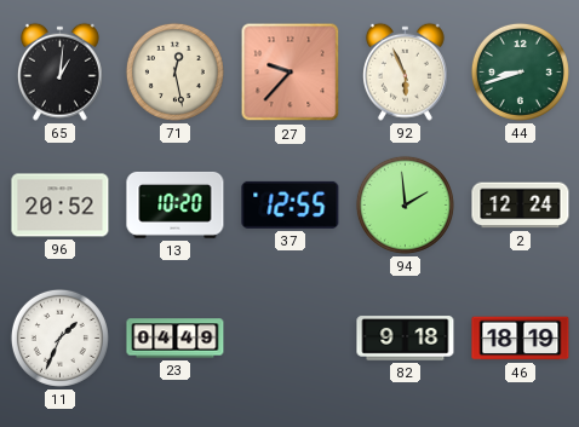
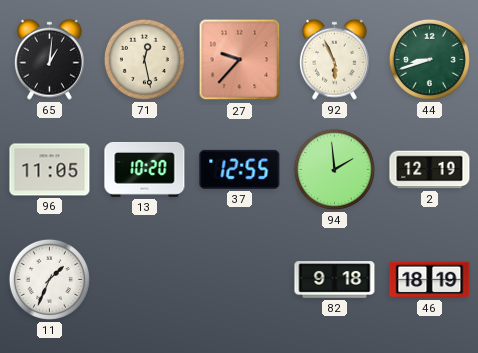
96: 20:52 -> 11:05 (50, 170)
2: 12:24 -> 12:19 (430, 170)
23: 04:49 -> none (176, 339)
